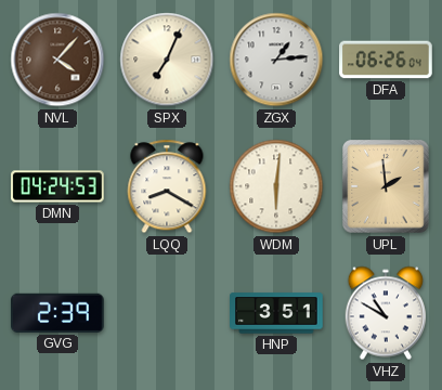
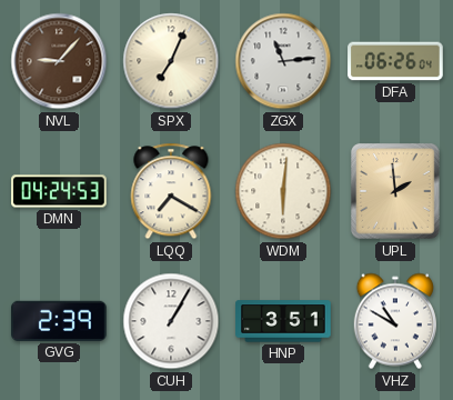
NVL: 4:07 -> 9:07 (59, 61)
ZGX: 1:14 -> 11:14 (283, 61)
LQQ: 8:20 -> 7:20 (171, 191)
CUH: none -> 1:05 (171, 321)
